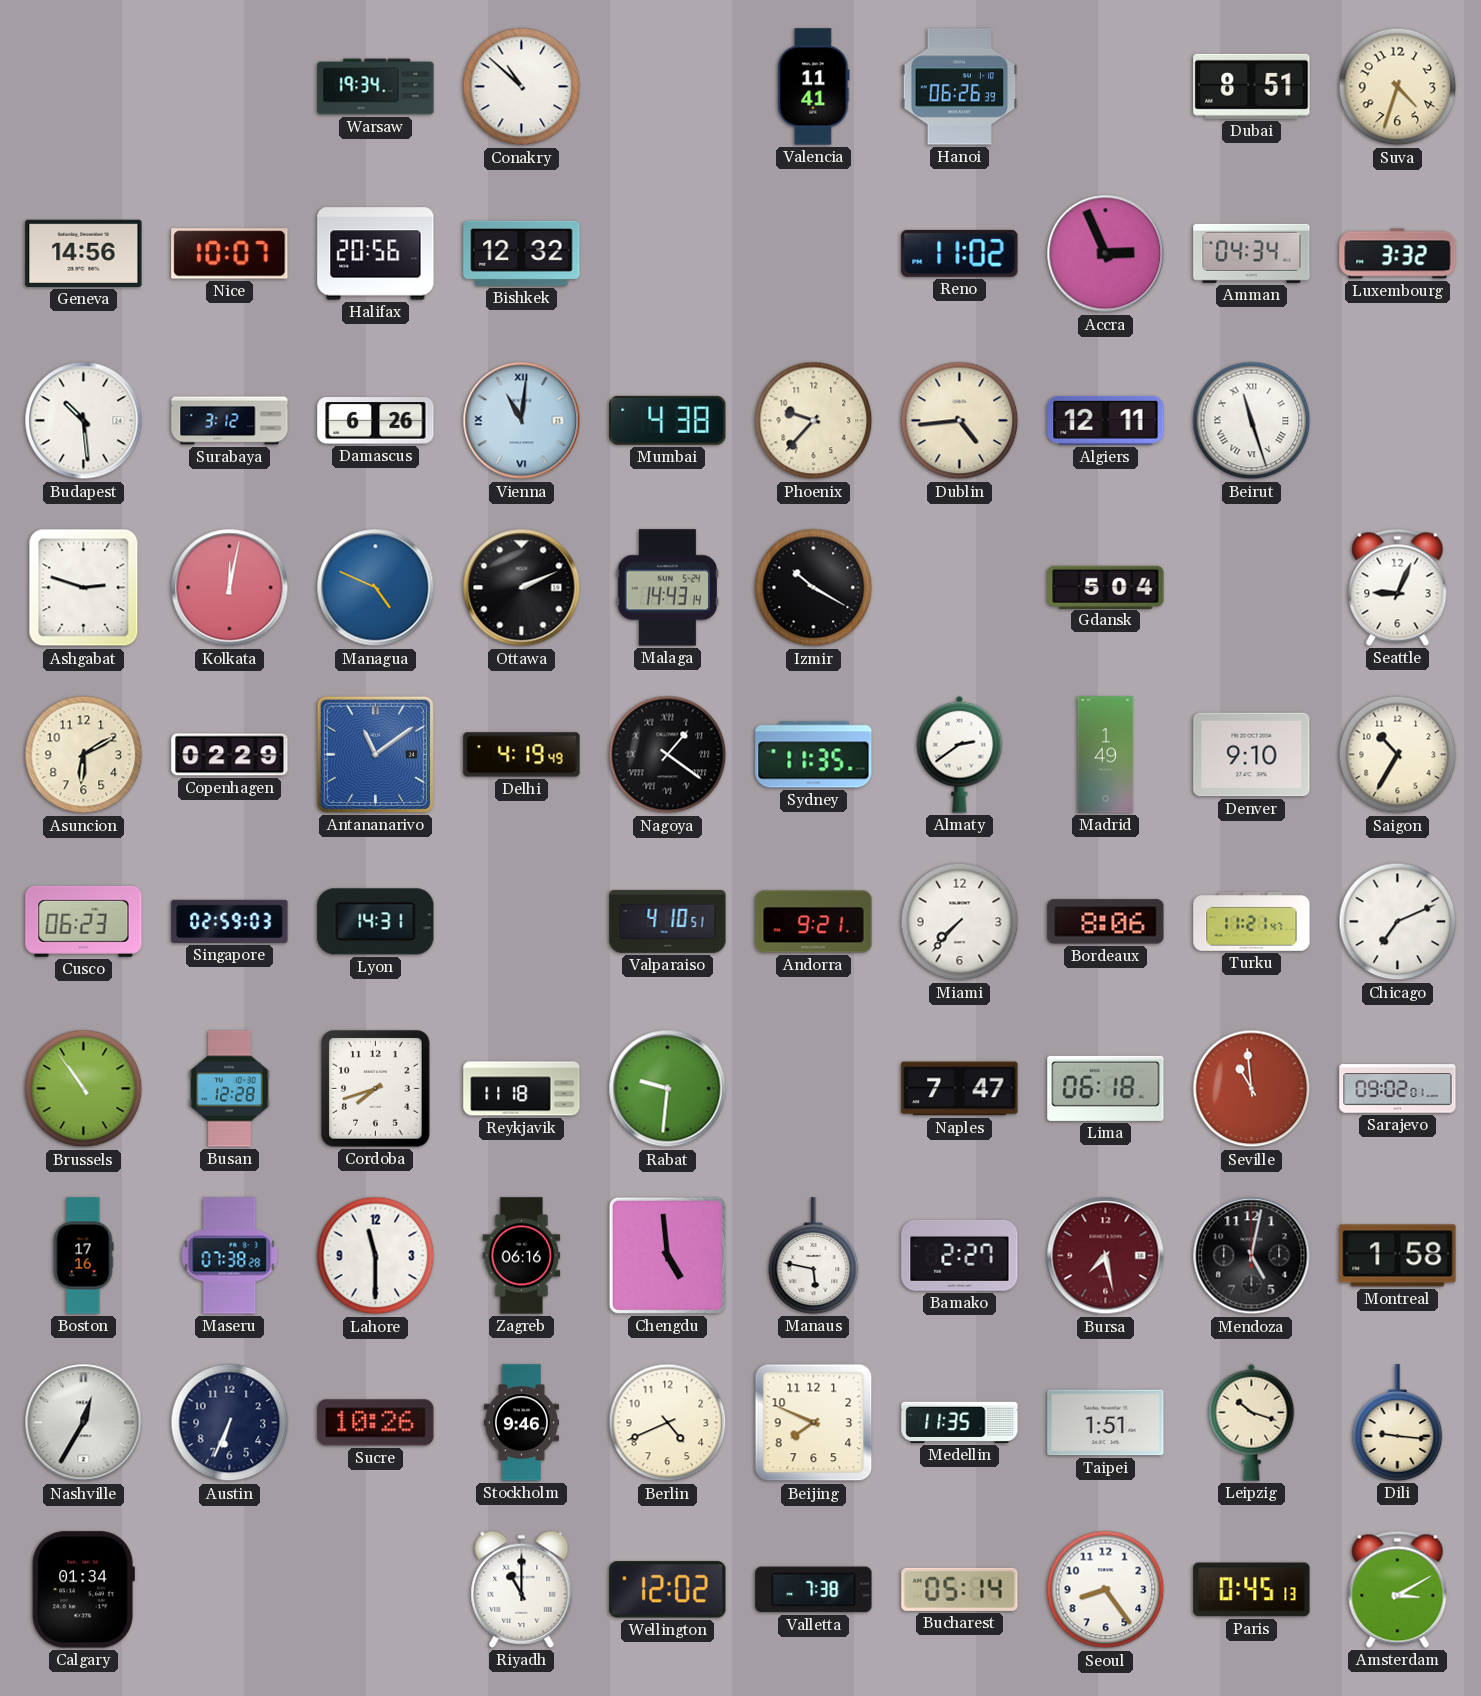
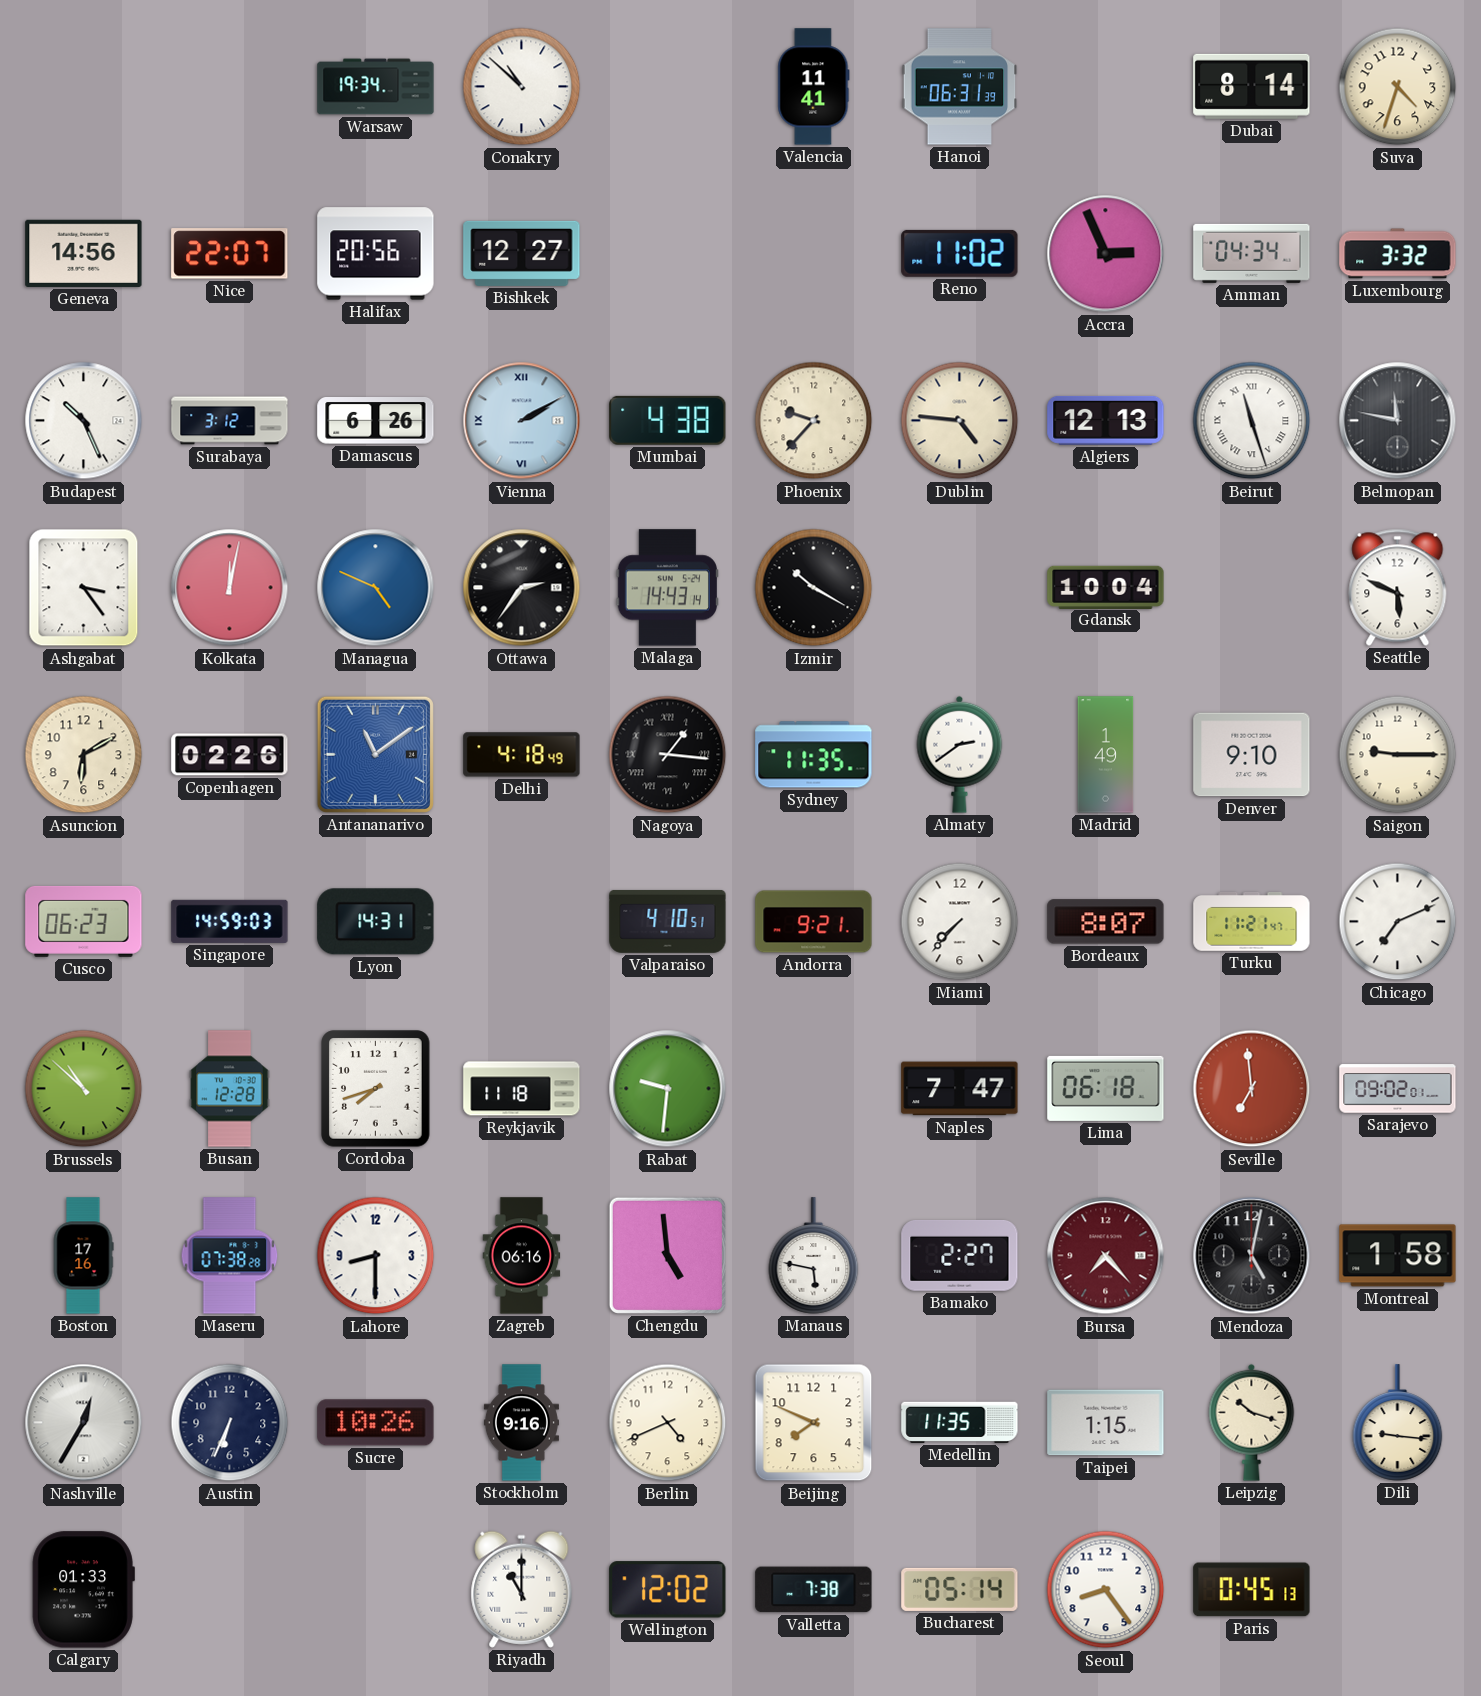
Hanoi: 06:26 -> 06:31 (960, 87)
Dubai: 8:51 -> 8:14 (1252, 86)
Nice: 10:07 -> 22:07 (230, 254)
Bishkek: 12:32 -> 12:27 (522, 253)
Budapest: 10:29 -> 10:26 (84, 421)
Vienna: 11:01 -> 2:10 (522, 421)
Dublin: 4:44 -> 4:46 (960, 421)
Algiers: 12:11 -> 12:13 (1106, 420)
Belmopan: none -> 11:47 (1398, 421)
Ashgabat: 2:48 -> 3:24 (84, 588)
Ottawa: 2:11 -> 2:36 (522, 588)
Gdansk: 5:04 -> 10:04 (1106, 587)
Seattle: 9:04 -> 5:49 (1398, 587)
Copenhagen: 02:29 -> 02:26 (230, 755)
Delhi: 4:19 -> 4:18 (522, 755)
Nagoya: 1:21 -> 1:16 (668, 755)
Saigon: 10:35 -> 9:15 (1398, 755)
Singapore: 02:59 -> 14:59 (230, 921)
Bordeaux: 8:06 -> 8:07 (1106, 922)
Brussels: 10:54 -> 10:52 (84, 1089)
Seville: 10:59 -> 6:59 (1252, 1089)
Lahore: 11:30 -> 8:30 (376, 1256)
Bursa: 7:28 -> 7:23 (1106, 1256)
Stockholm: 9:46 -> 9:16 (521, 1423)
Taipei: 1:51 -> 1:15 (1106, 1423)
Calgary: 01:34 -> 01:33 (83, 1590)
Amsterdam: 3:10 -> none (1398, 1589)
